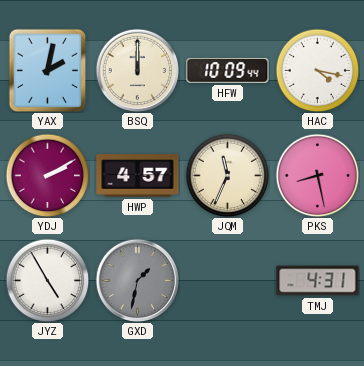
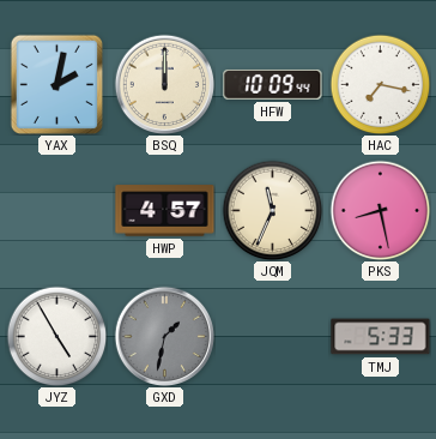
HAC: 4:17 -> 7:17 (380, 84)
YDJ: 2:10 -> none (47, 175)
TMJ: 4:31 -> 5:33 (381, 337)
